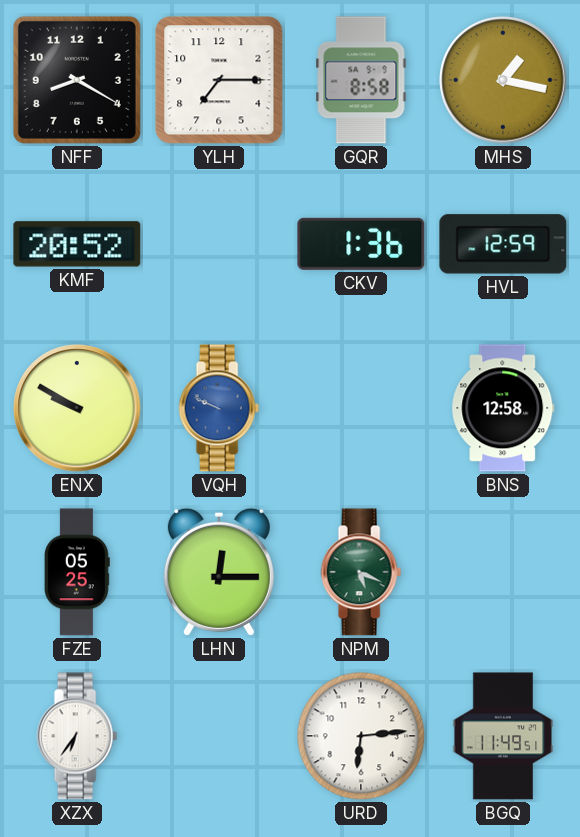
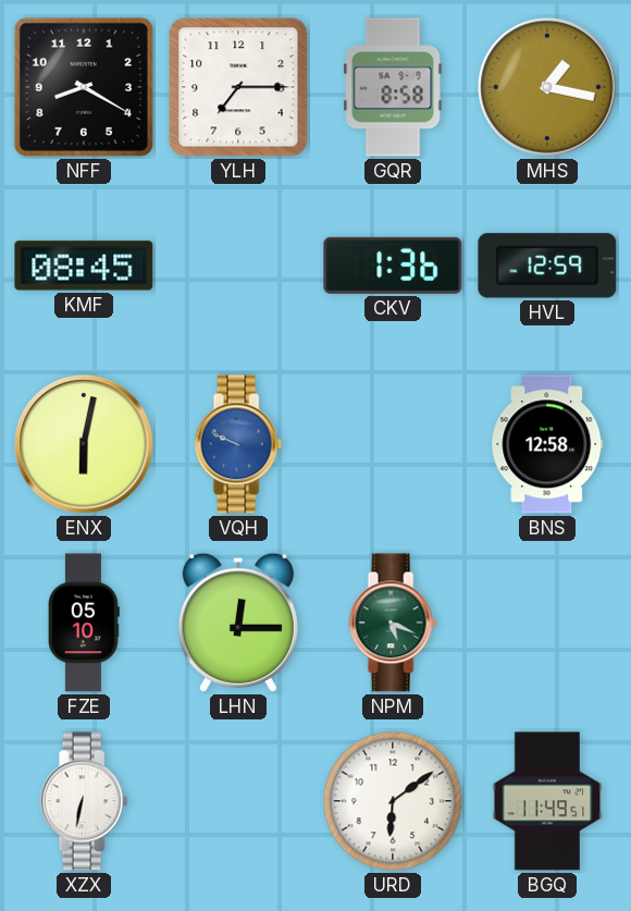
KMF: 20:52 -> 08:45 (84, 266)
ENX: 9:50 -> 6:02 (84, 444)
FZE: 05:25 -> 05:10 (84, 623)
XZX: 6:36 -> 6:32 (84, 801)
URD: 6:14 -> 6:09 (393, 801)
